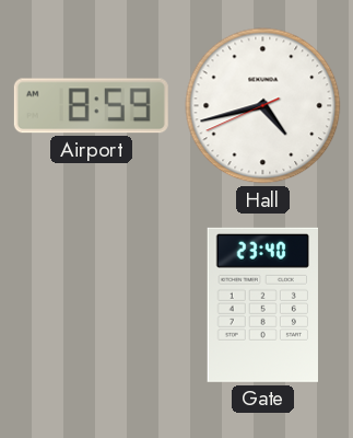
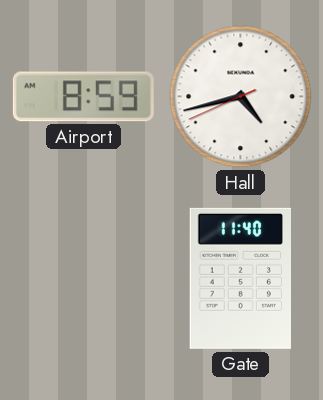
Gate: 23:40 -> 11:40 (240, 278)
